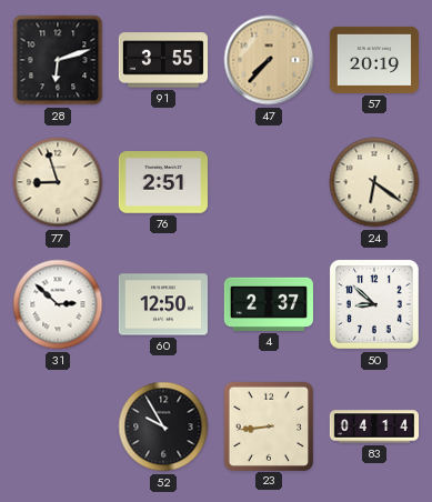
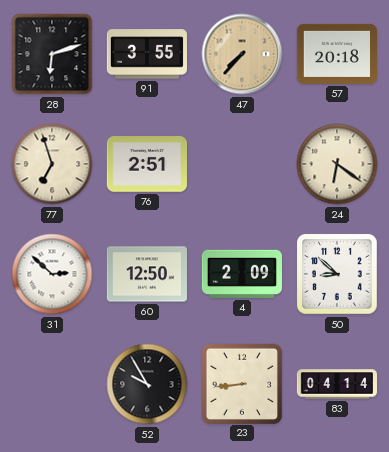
57: 20:19 -> 20:18 (337, 54)
77: 8:57 -> 6:57 (52, 164)
4: 2:37 -> 2:09 (242, 274)
